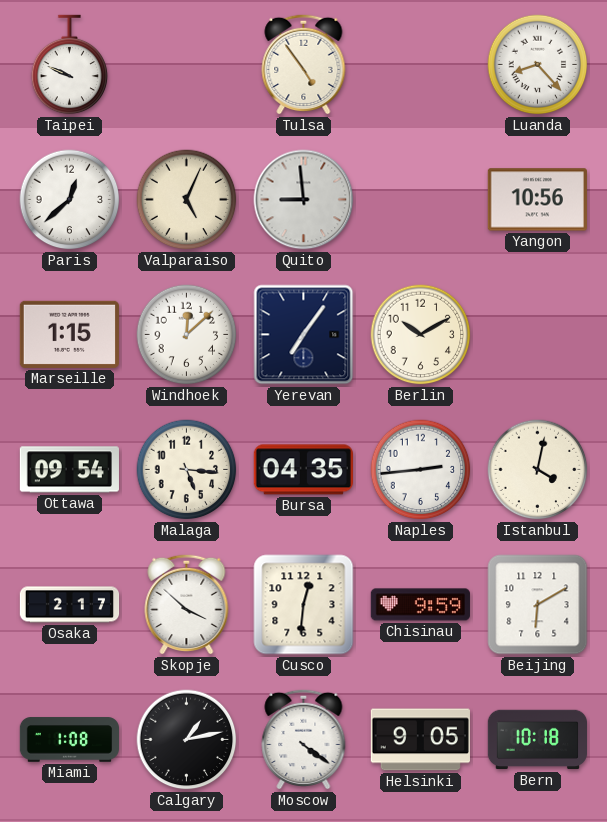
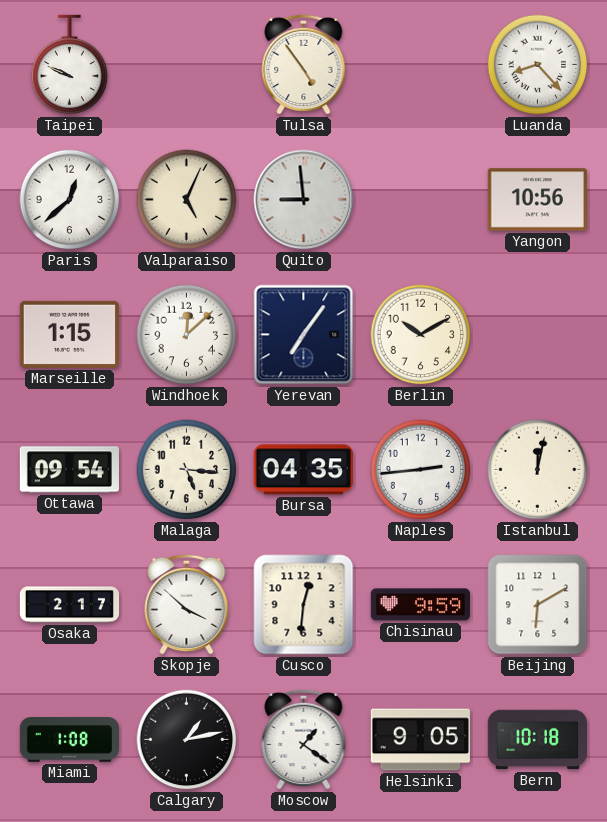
Istanbul: 4:02 -> 12:02 (538, 470)
Moscow: 4:21 -> 1:21 (304, 739)
